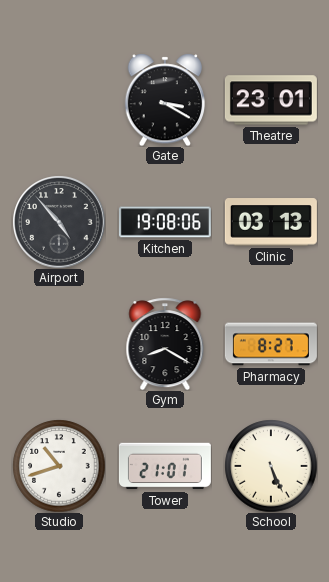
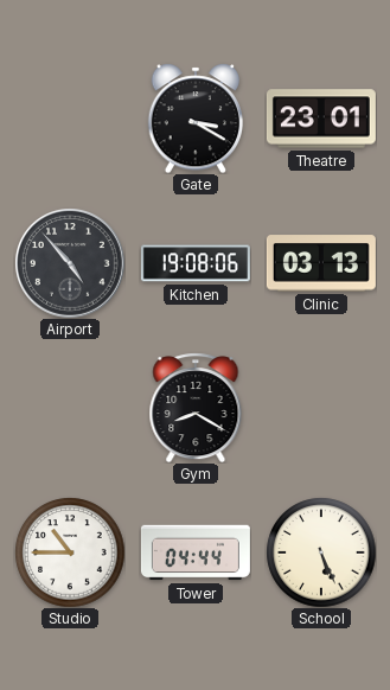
Pharmacy: 8:27 -> none (271, 344)
Studio: 10:42 -> 10:45 (70, 552)
Tower: 21:01 -> 04:44 (196, 552)
